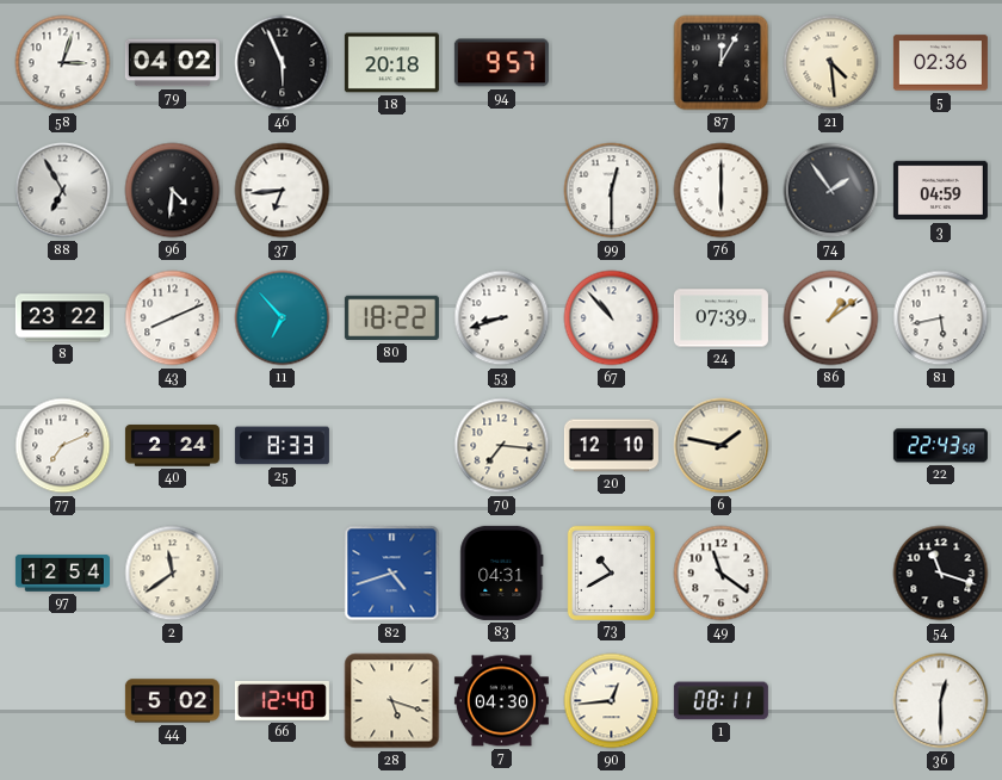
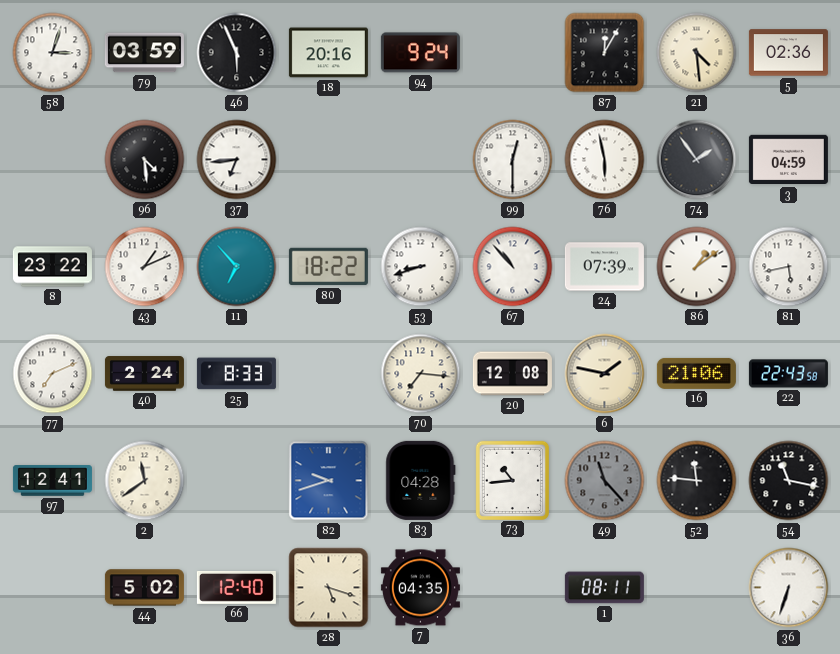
79: 04:02 -> 03:59 (144, 53)
18: 20:18 -> 20:16 (328, 53)
94: 9:57 -> 9:24 (420, 53)
88: 6:55 -> none (63, 191)
96: 4:31 -> 4:29 (145, 160)
76: 6:00 -> 5:58 (605, 160)
43: 8:11 -> 1:11 (145, 267)
20: 12:10 -> 12:08 (512, 374)
16: none -> 21:06 (696, 373)
97: 12:54 -> 12:41 (52, 481)
82: 4:42 -> 9:42 (329, 481)
83: 04:31 -> 04:28 (421, 480)
73: 10:40 -> 10:44 (512, 480)
49: 11:21 -> 11:23 (605, 481)
49 dial: white -> grey (605, 481)
52: none -> 11:46 (697, 481)
54: 11:18 -> 11:17 (789, 481)
7: 04:30 -> 04:35 (420, 588)
90: 12:44 -> none (612, 701)
36: 12:30 -> 6:33 (789, 588)
